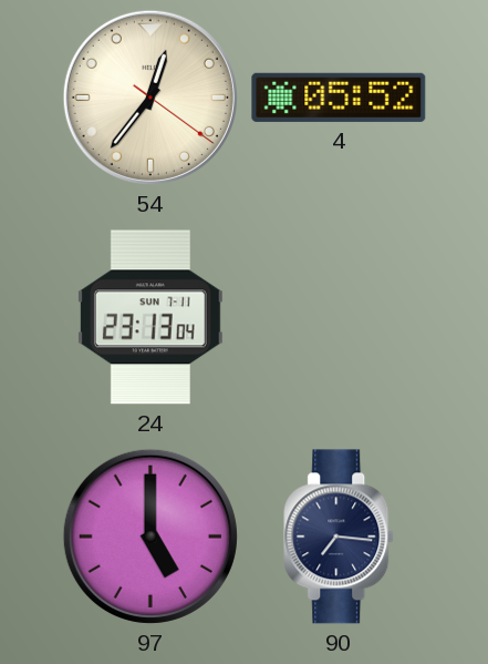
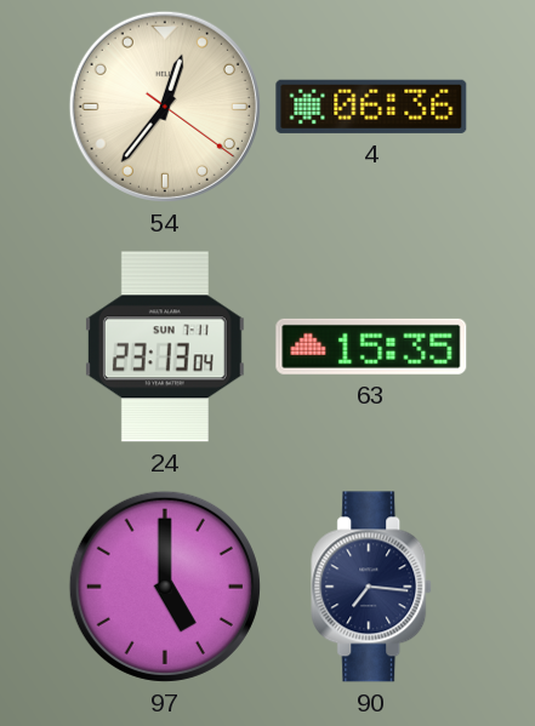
4: 05:52 -> 06:36 (371, 107)
63: none -> 15:35 (371, 347)
